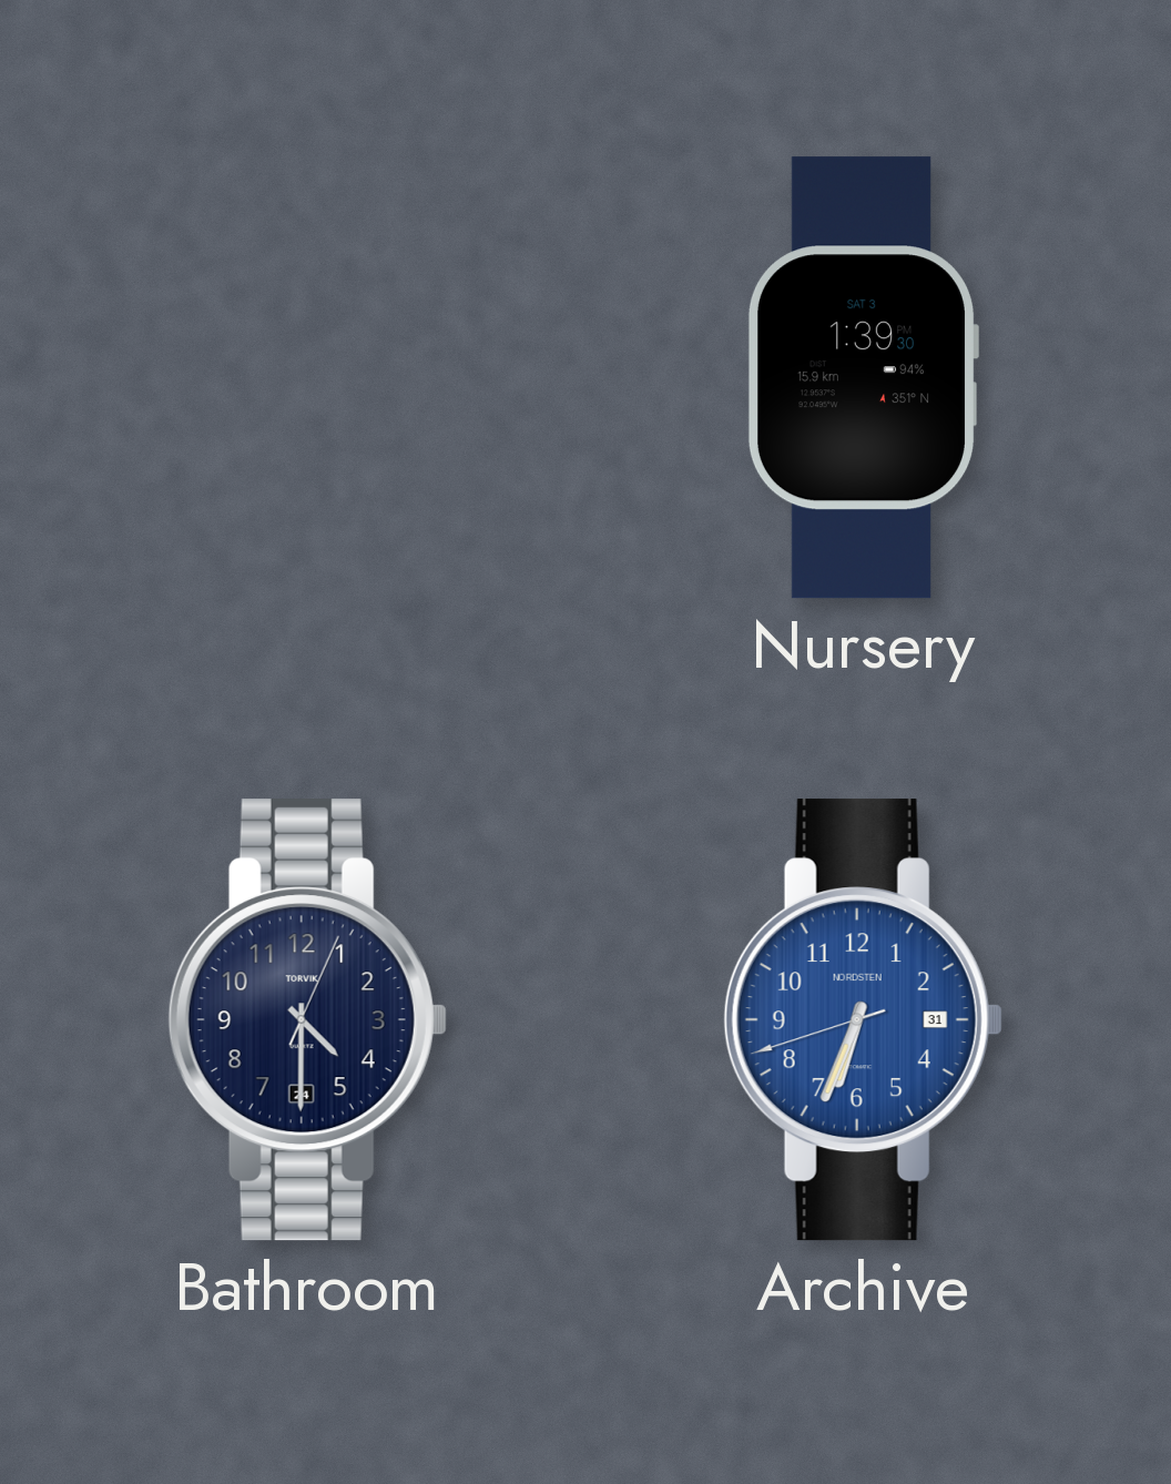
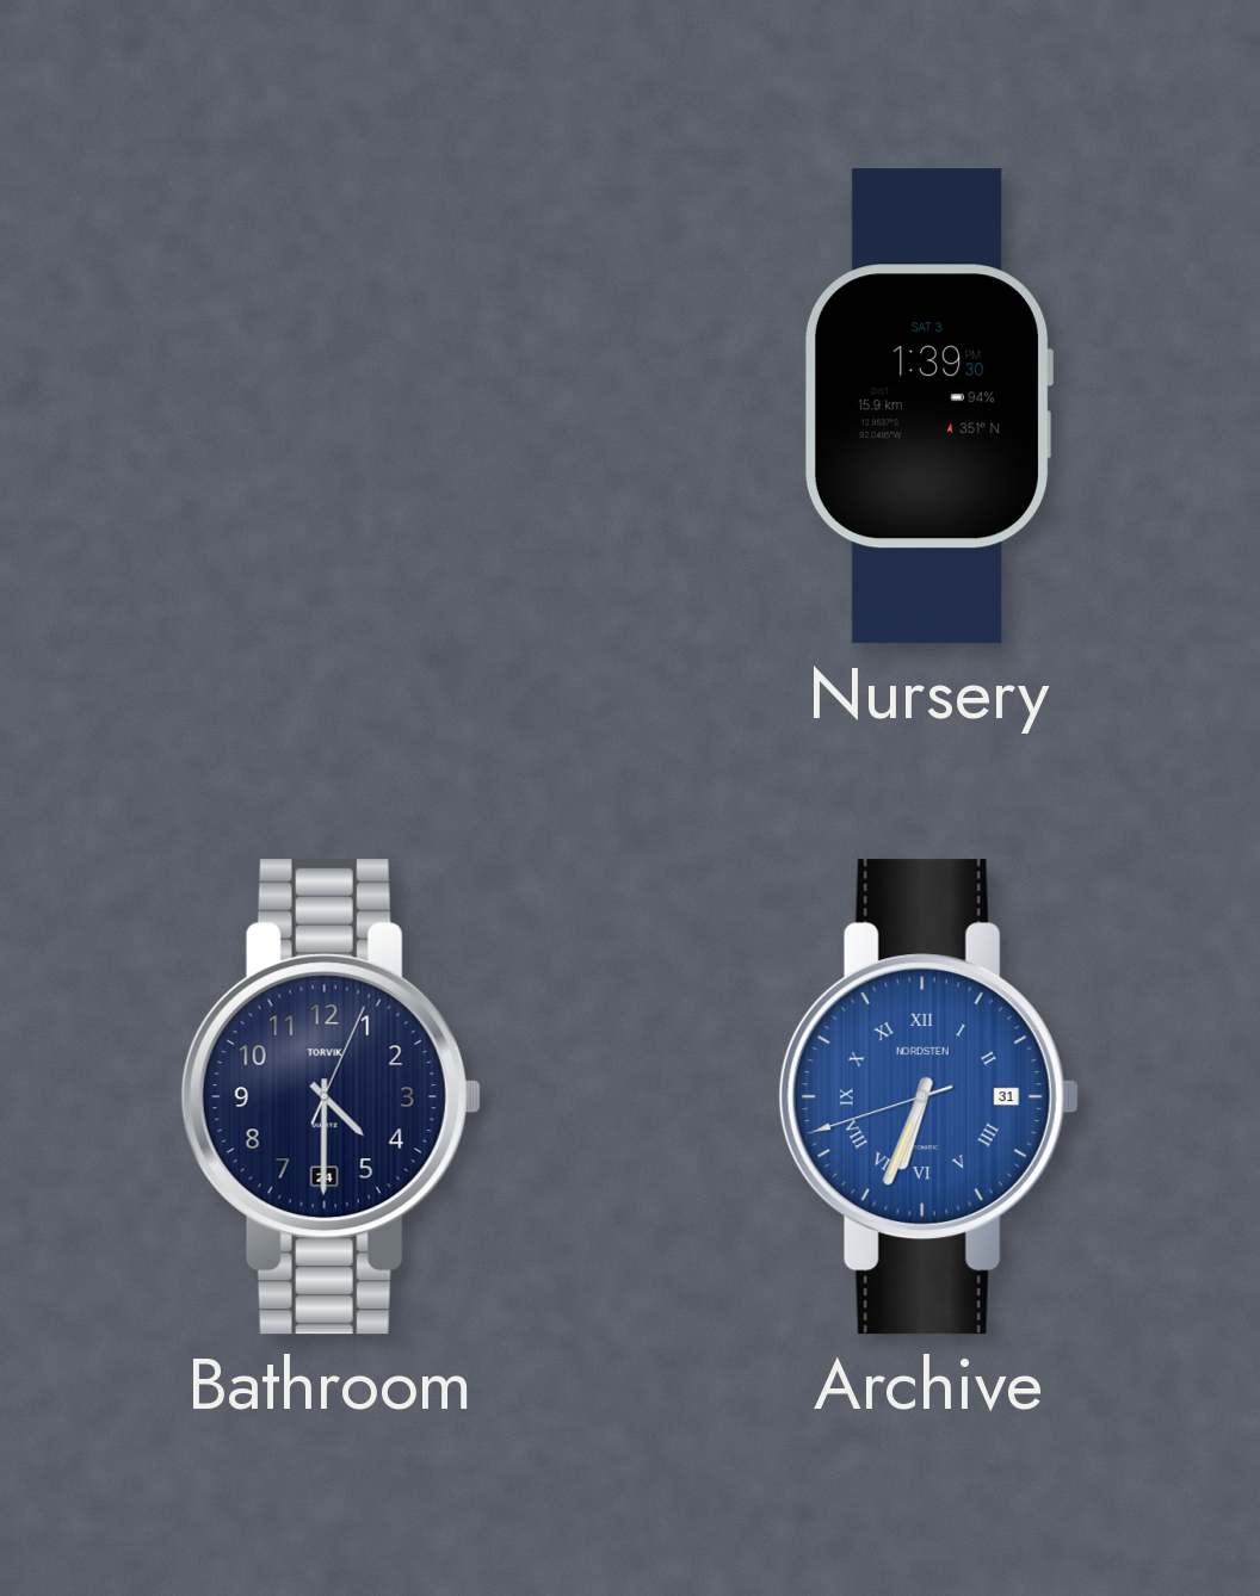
Archive numerals: Arabic -> Roman (928, 1097)
